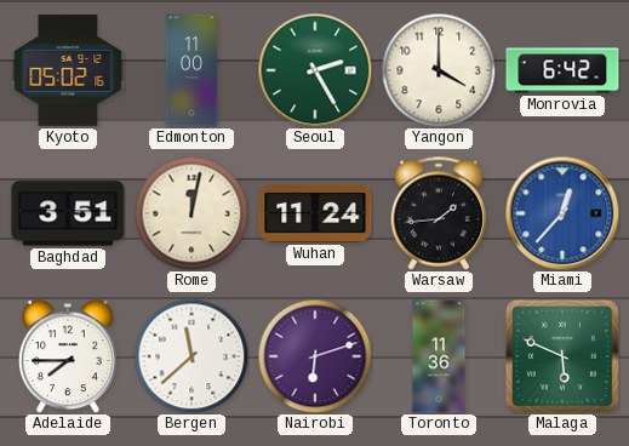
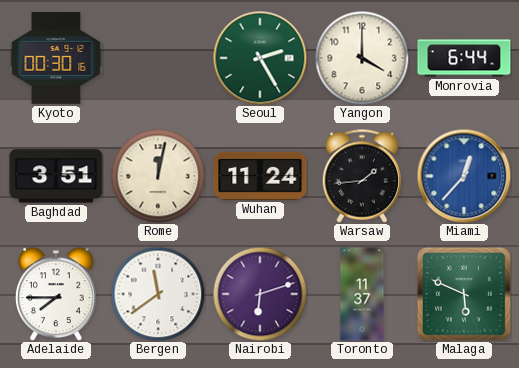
Kyoto: 05:02 -> 00:30 (56, 58)
Edmonton: 11:00 -> none (191, 70)
Monrovia: 6:42 -> 6:44 (464, 58)
Bergen: 11:38 -> 11:39 (158, 294)
Toronto: 11:36 -> 11:37 (362, 294)
